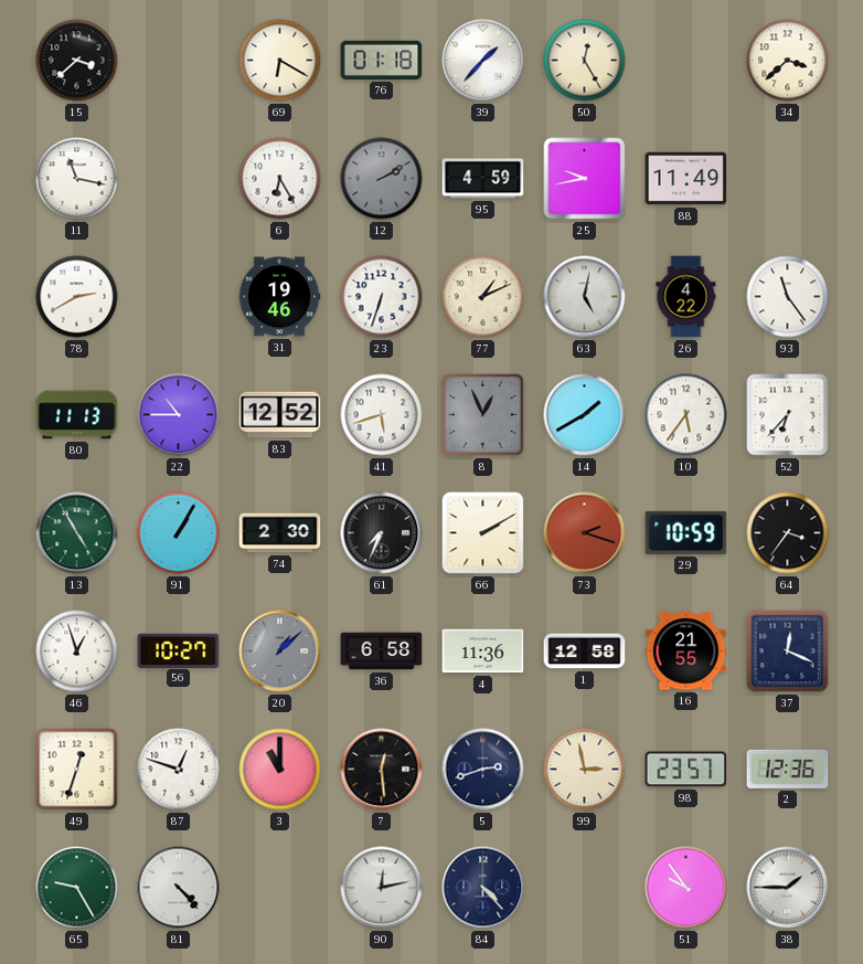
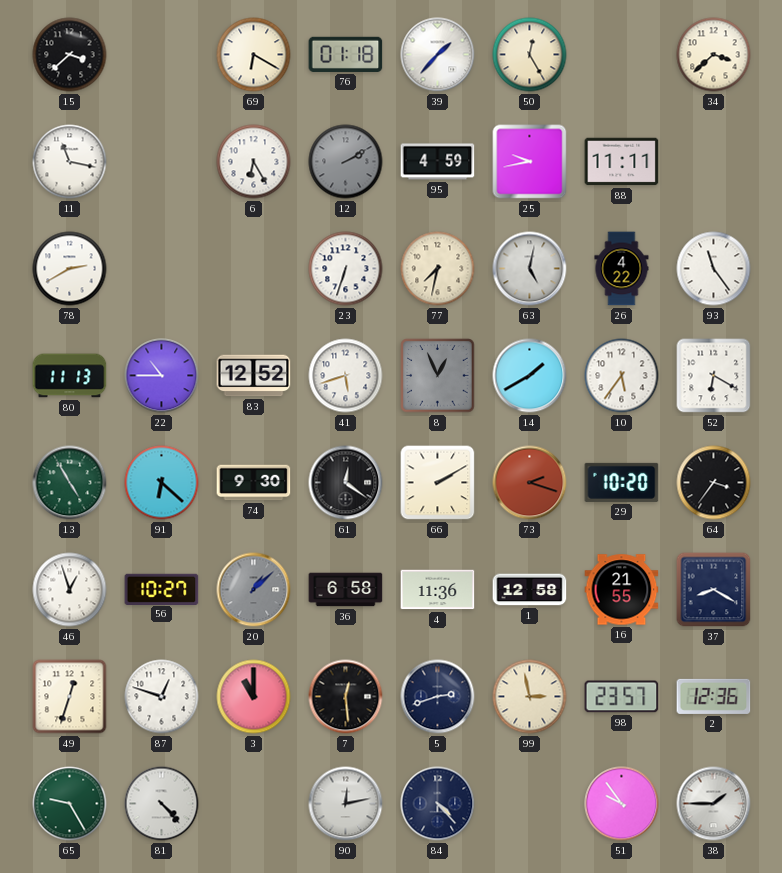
88: 11:49 -> 11:11 (622, 162)
31: 19:46 -> none (279, 297)
77: 1:11 -> 7:32 (438, 269)
52: 6:37 -> 6:20 (714, 376)
91: 1:05 -> 6:22 (162, 483)
74: 2:30 -> 9:30 (254, 483)
61: 7:34 -> 12:21 (346, 483)
29: 10:59 -> 10:20 (622, 482)
37: 12:19 -> 8:20 (714, 590)
